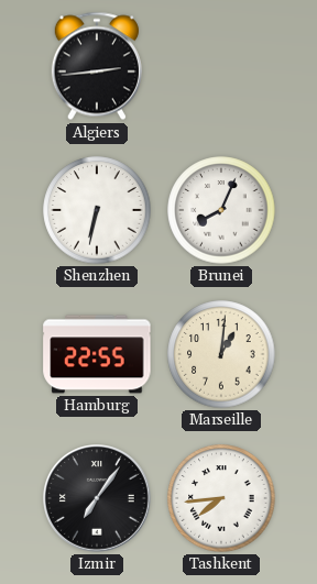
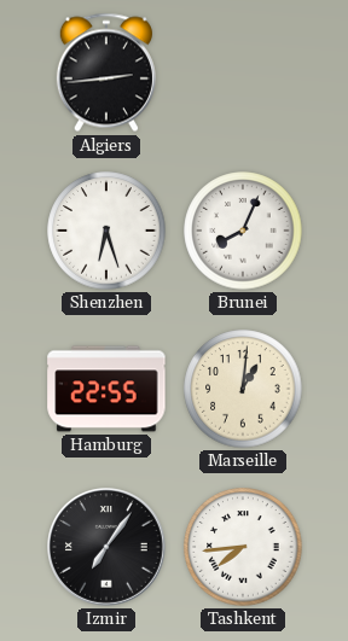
Shenzhen: 6:32 -> 6:27 (106, 231)
